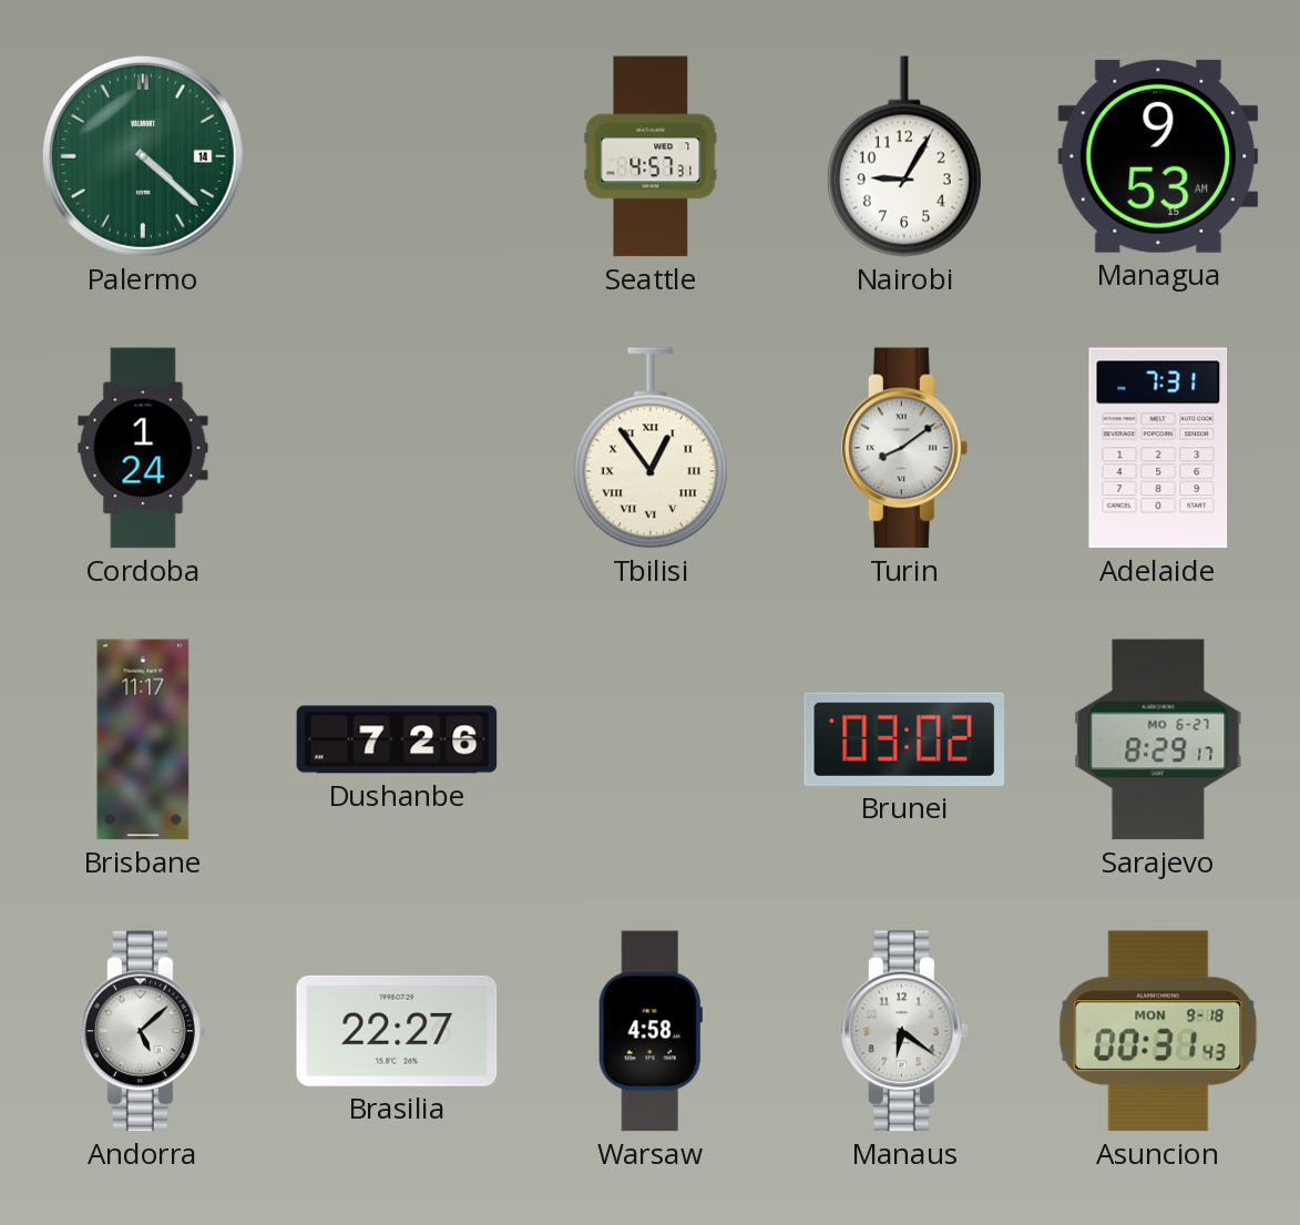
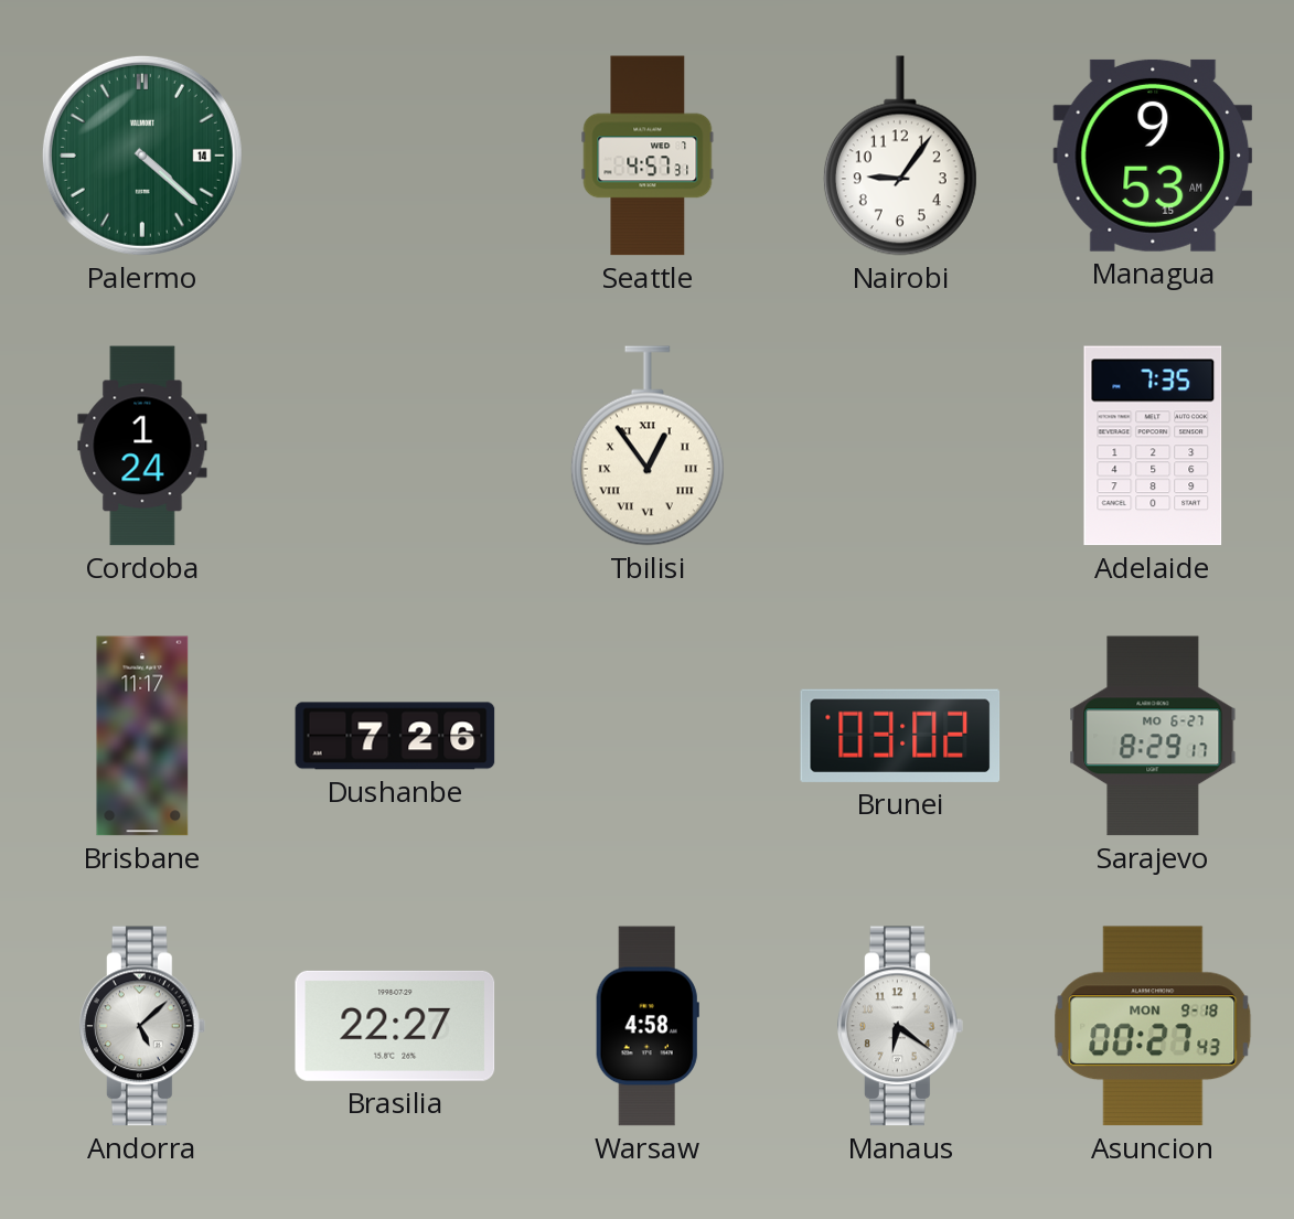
Nairobi: 9:05 -> 9:06 (900, 156)
Turin: 8:09 -> none (905, 448)
Adelaide: 7:31 -> 7:35 (1153, 446)
Asuncion: 00:31 -> 00:27 (1153, 1026)
